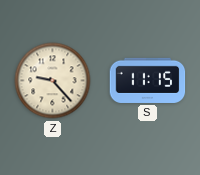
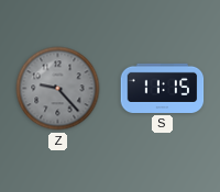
Z dial: cream -> grey (58, 89)
